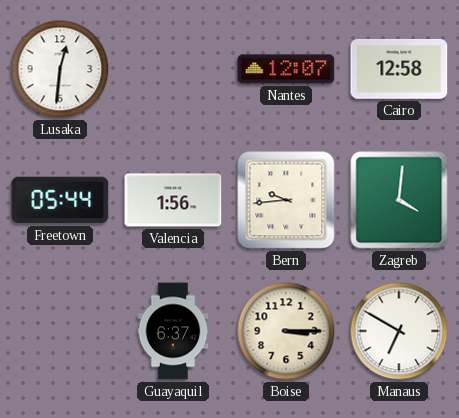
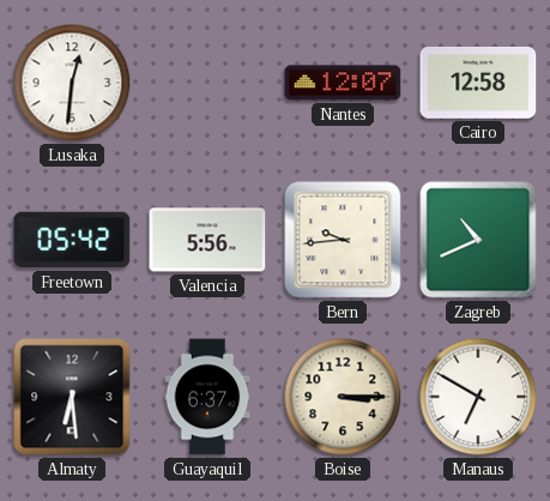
Freetown: 05:44 -> 05:42 (72, 240)
Valencia: 1:56 -> 5:56 (207, 240)
Zagreb: 4:01 -> 10:41 (478, 240)
Almaty: none -> 6:29 (72, 397)
